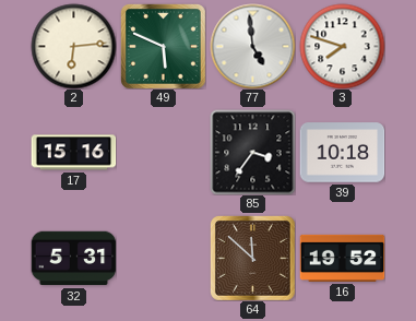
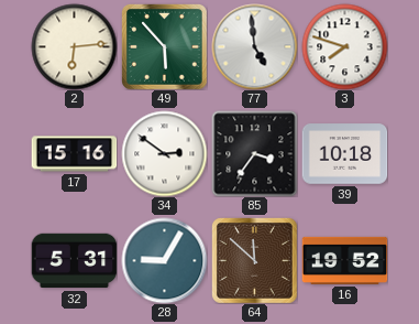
49: 5:49 -> 5:53 (164, 46)
34: none -> 2:51 (164, 153)
28: none -> 9:05 (164, 260)
